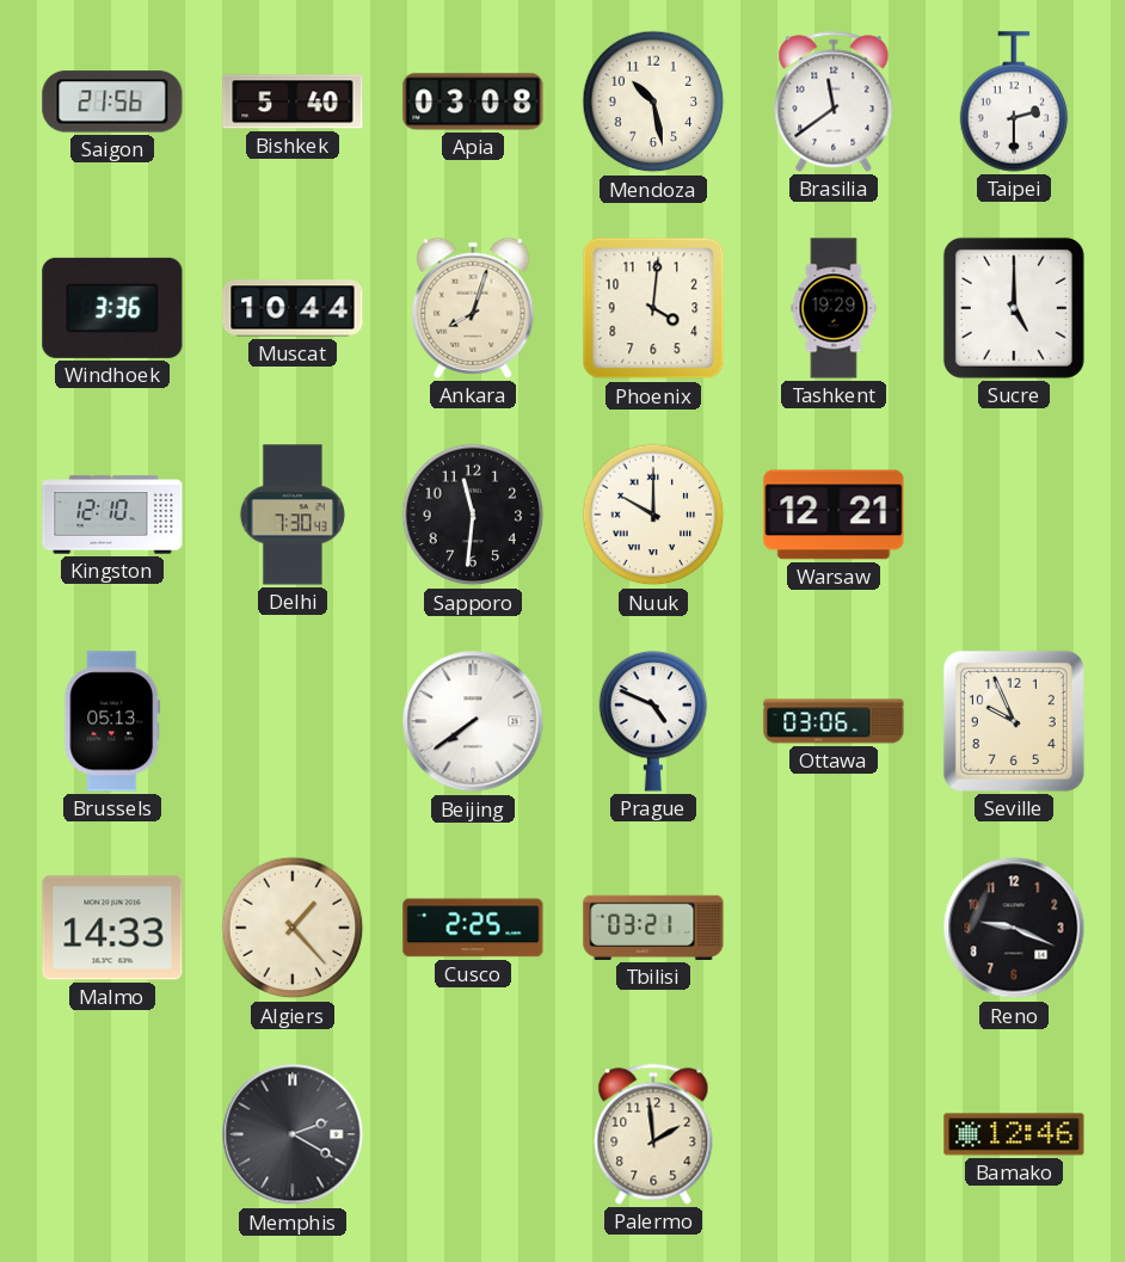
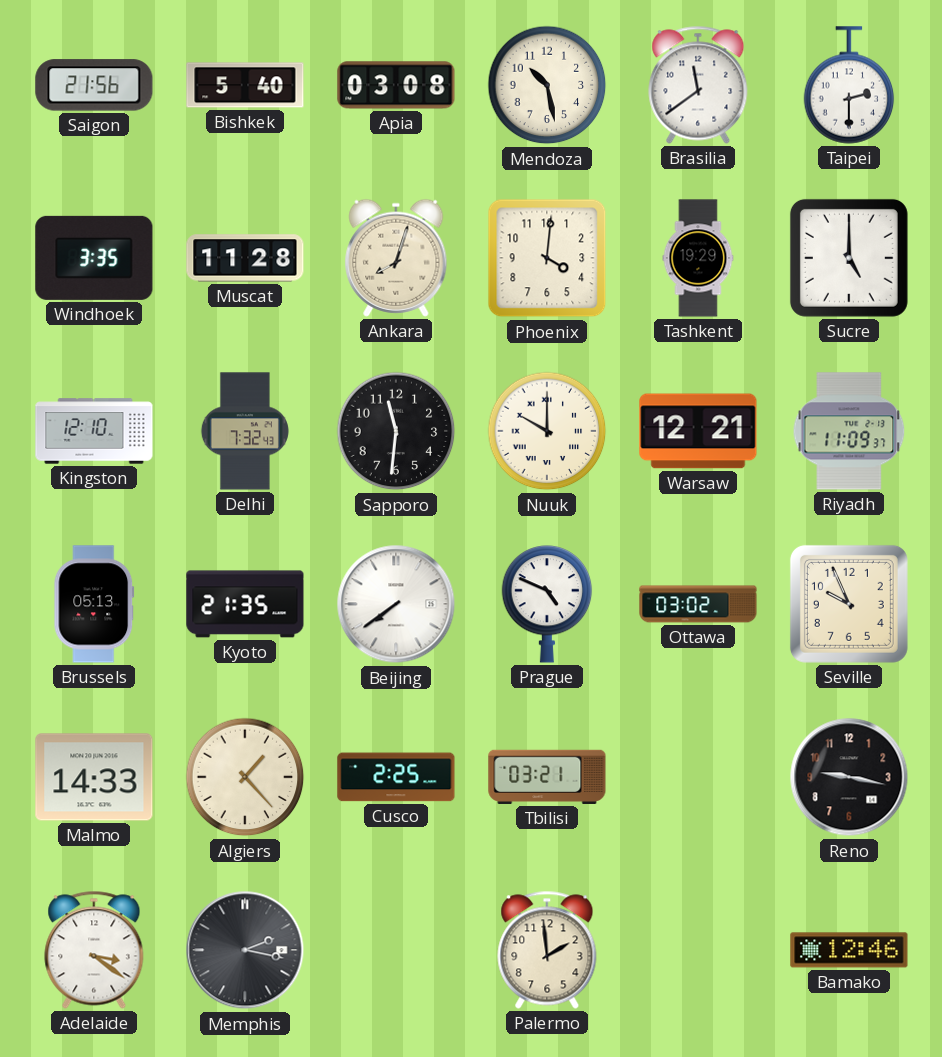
Windhoek: 3:36 -> 3:35 (94, 258)
Muscat: 10:44 -> 11:28 (245, 258)
Delhi: 7:30 -> 7:32 (245, 431)
Riyadh: none -> 11:09 (849, 431)
Kyoto: none -> 21:35 (245, 604)
Ottawa: 03:06 -> 03:02 (698, 604)
Reno: 9:19 -> 9:17 (849, 777)
Adelaide: none -> 3:21 (94, 950)
Memphis: 2:20 -> 2:17 (245, 950)
